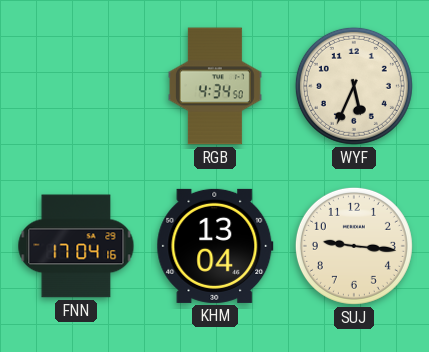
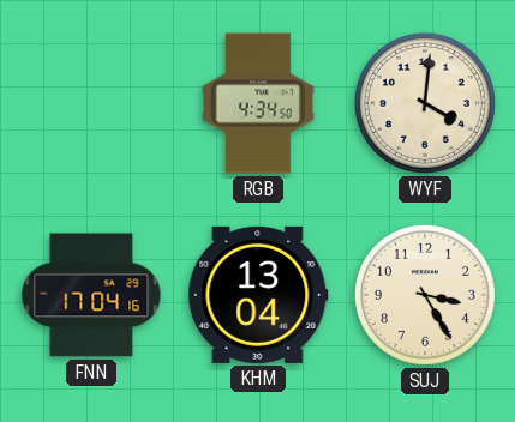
WYF: 5:34 -> 4:01 (425, 103)
SUJ: 9:16 -> 3:25 (425, 295)
